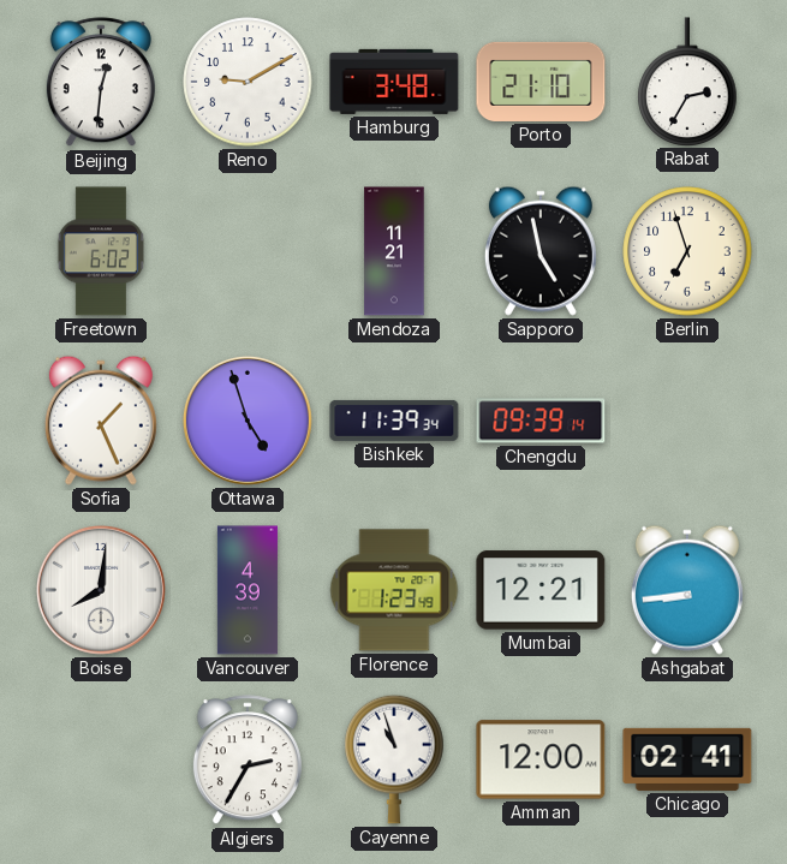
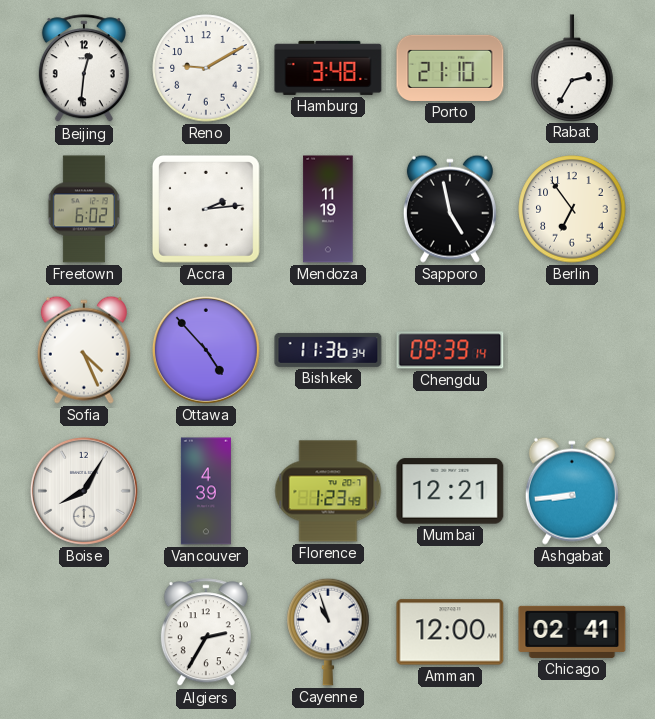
Accra: none -> 2:14 (206, 209)
Mendoza: 11:21 -> 11:19 (328, 209)
Berlin: 6:57 -> 6:54 (572, 209)
Sofia: 1:26 -> 4:26 (84, 350)
Ottawa: 4:57 -> 4:53 (206, 350)
Bishkek: 11:39 -> 11:36 (328, 350)
Boise: 8:01 -> 8:05 (84, 491)
